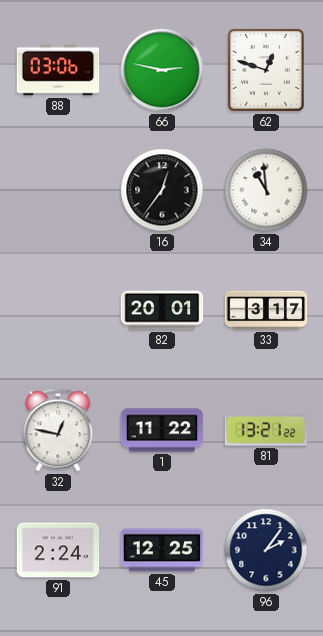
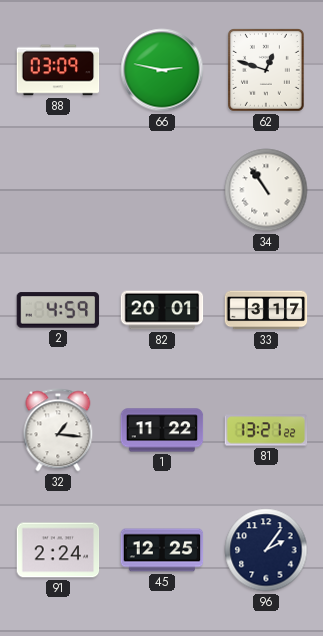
88: 03:06 -> 03:09 (58, 70)
16: 12:36 -> none (162, 190)
34: 10:59 -> 10:54 (266, 190)
2: none -> 4:59 (58, 310)
32: 12:47 -> 1:16 (58, 430)
